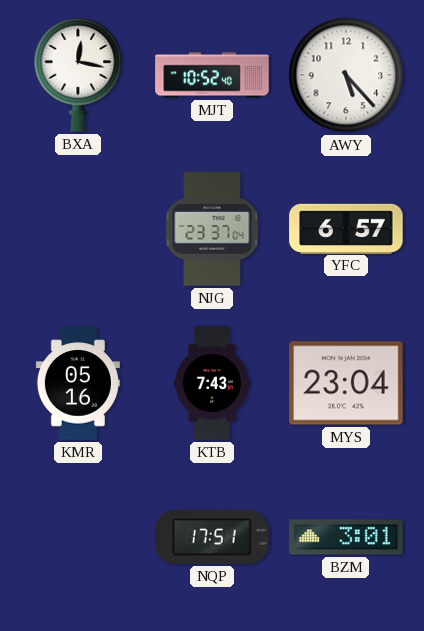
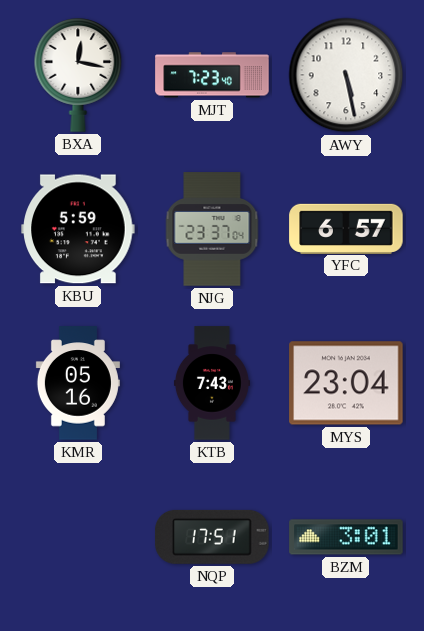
MJT: 10:52 -> 7:23 (212, 75)
AWY: 5:23 -> 5:28 (346, 75)
KBU: none -> 5:59 (78, 229)
